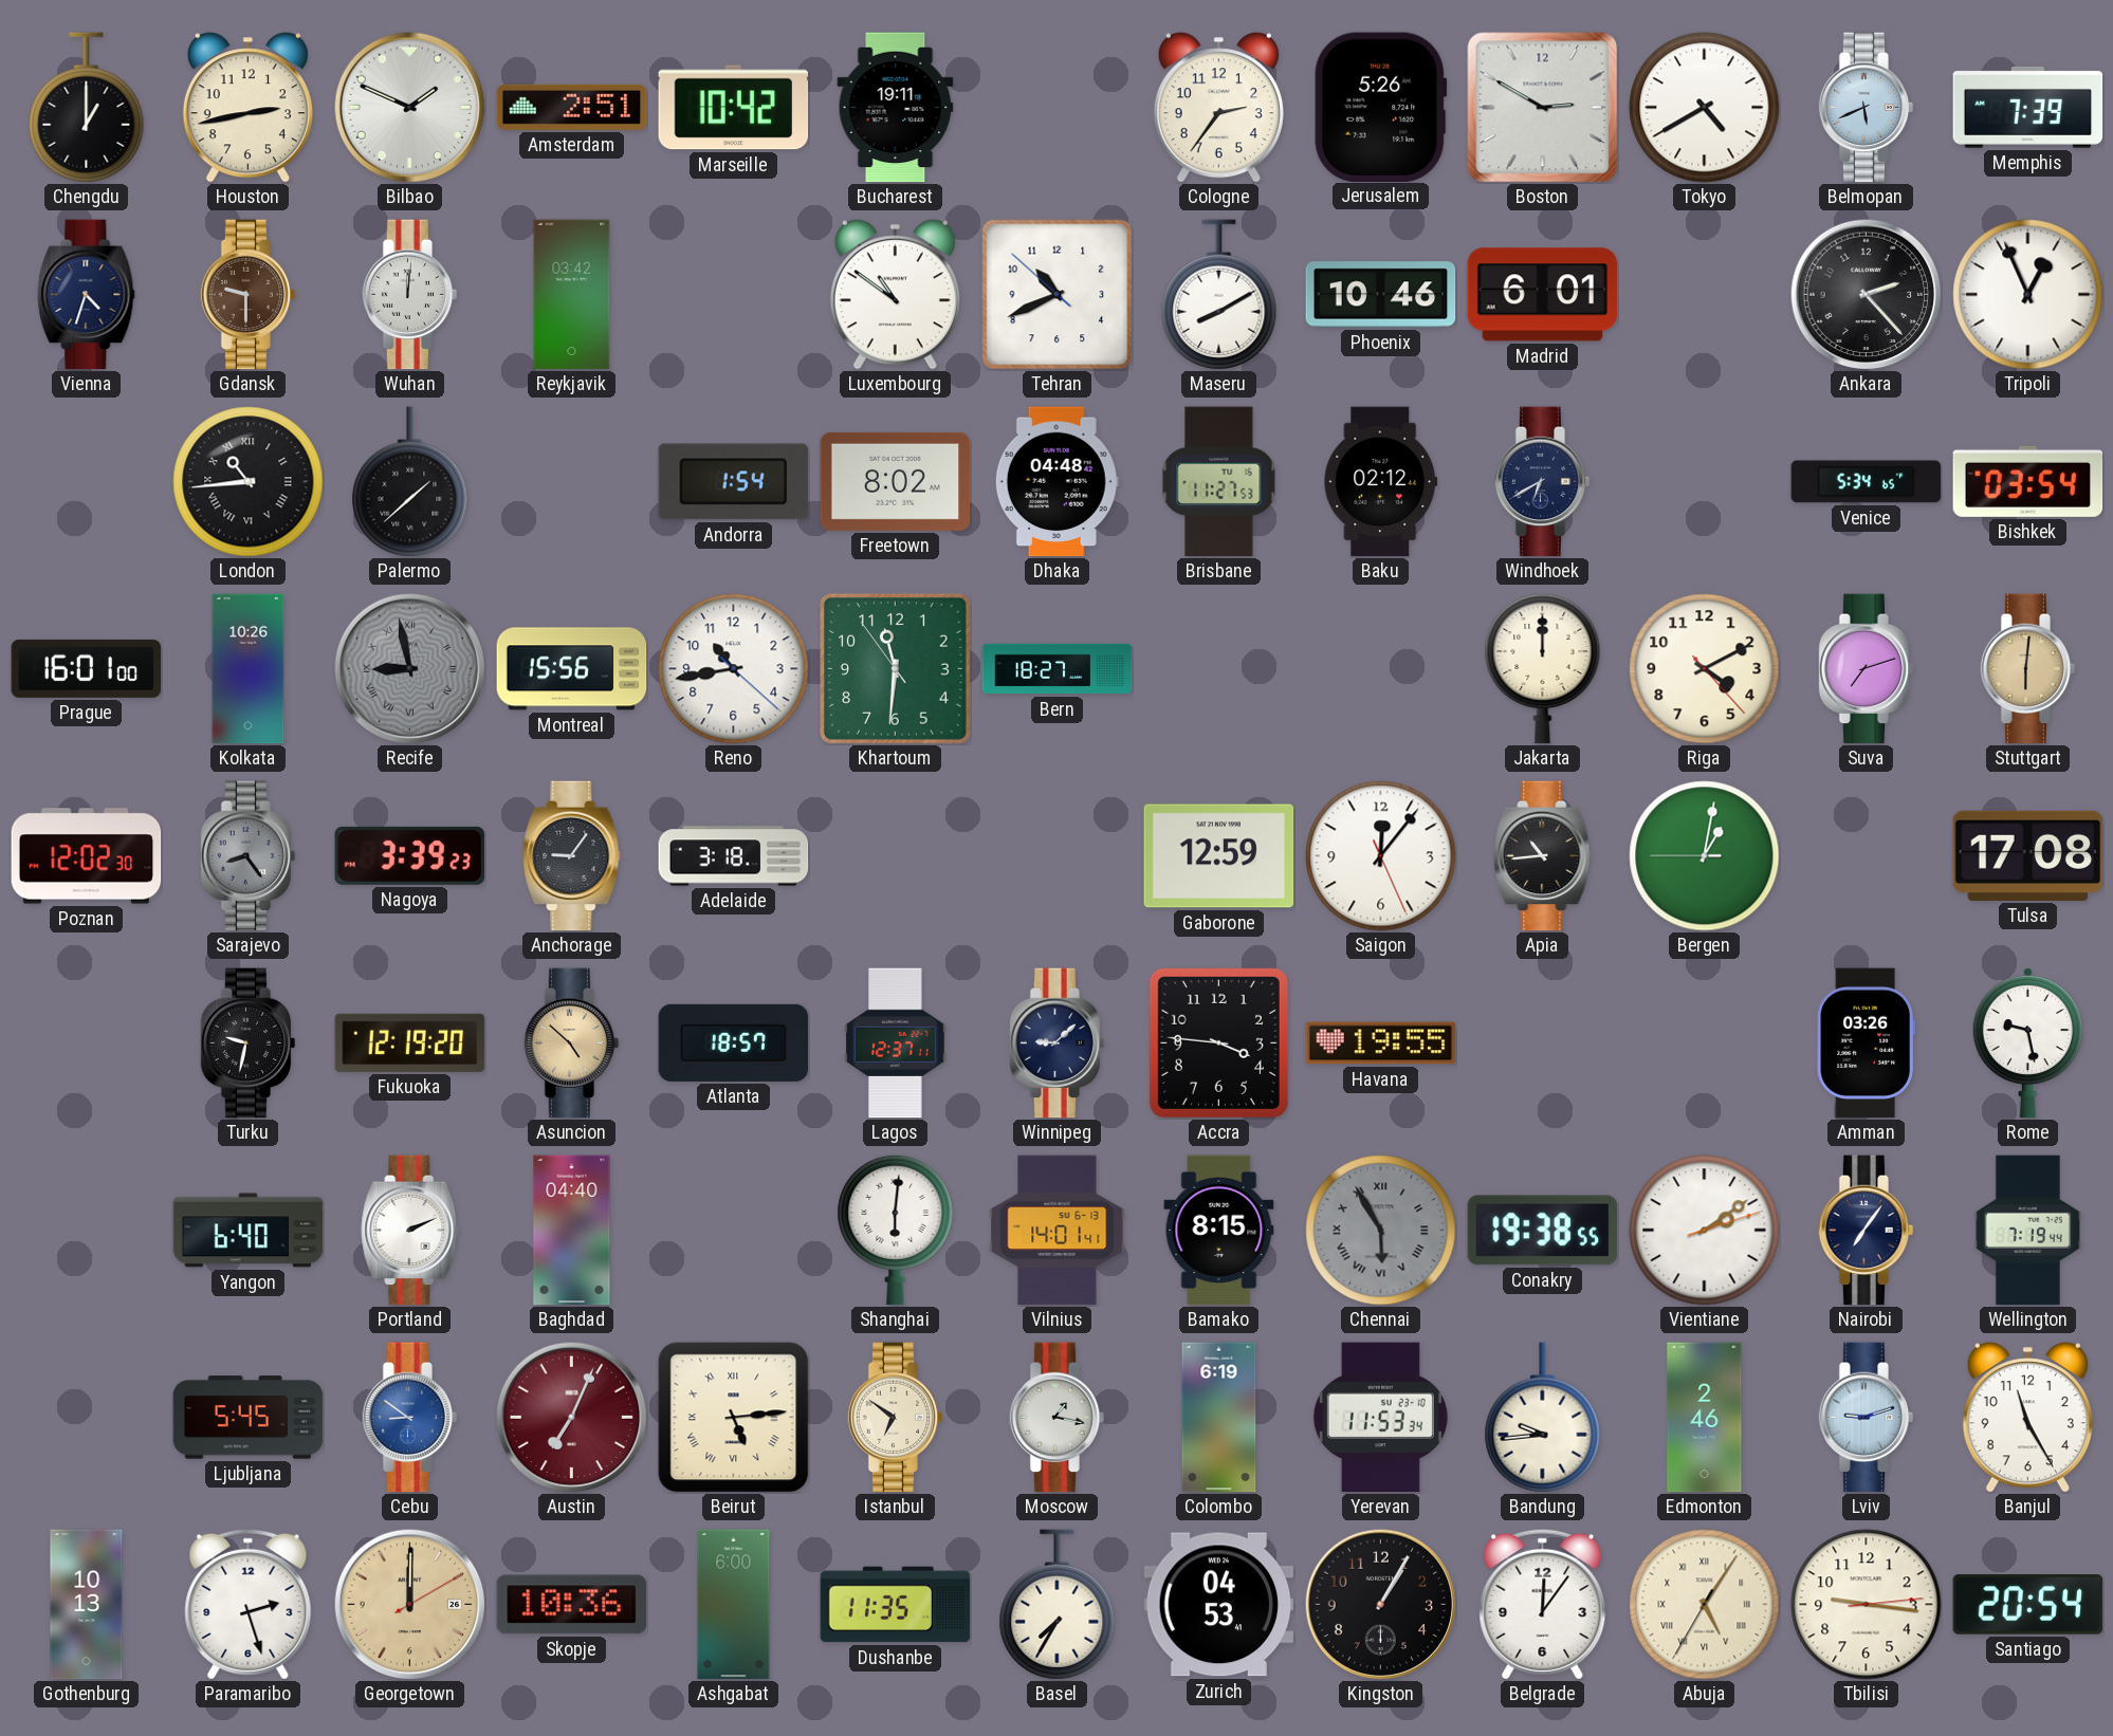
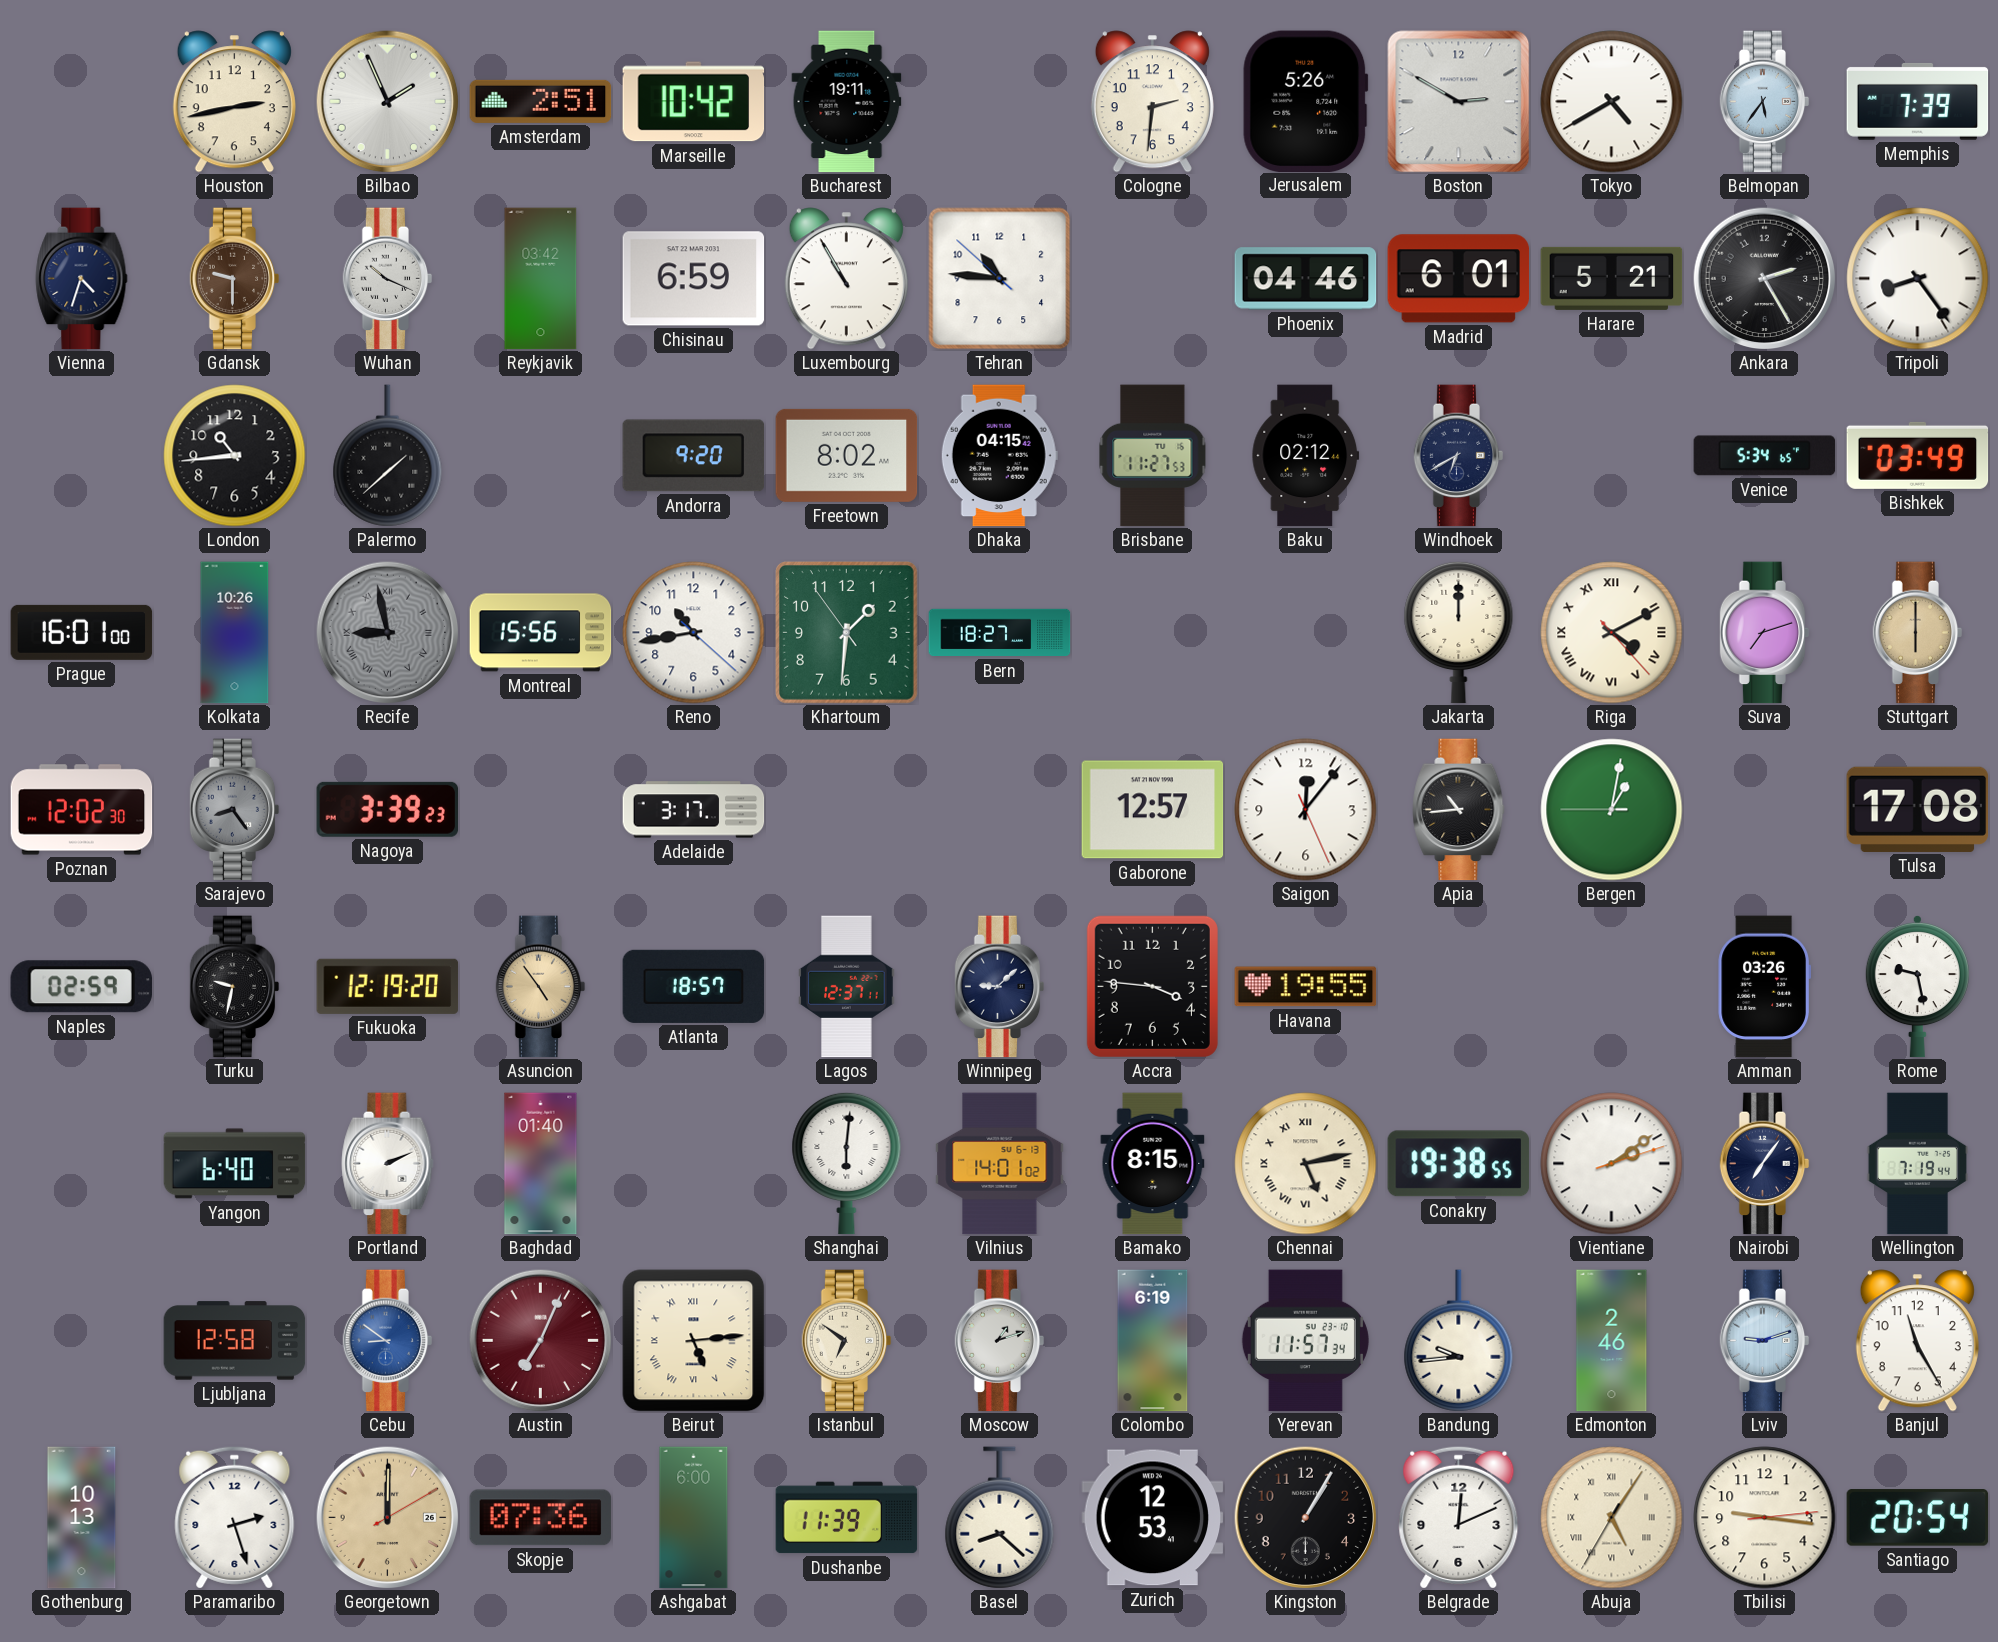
Chengdu: 1:00 -> none (87, 108)
Bilbao: 1:49 -> 1:56 (387, 101)
Cologne: 2:36 -> 2:31 (1152, 102)
Belmopan: 5:41 -> 5:36 (1765, 102)
Wuhan: 12:01 -> 10:19 (388, 279)
Chisinau: none -> 6:59 (694, 279)
Luxembourg: 10:51 -> 10:55 (846, 279)
Tehran: 10:40 -> 10:45 (1000, 279)
Maseru: 8:10 -> none (1219, 295)
Phoenix: 10:46 -> 04:46 (1306, 279)
Harare: none -> 5:21 (1612, 278)
Ankara: 2:23 -> 2:25 (1764, 278)
Tripoli: 12:56 -> 8:24 (1918, 279)
London numerals: Roman -> Arabic (235, 456)
Andorra: 1:54 -> 9:20 (694, 456)
Dhaka: 04:48 -> 04:15 (999, 456)
Bishkek: 03:54 -> 03:49 (1918, 455)
Khartoum: 11:30 -> 1:30 (846, 632)
Riga numerals: Arabic -> Roman (1612, 633)
Stuttgart: 6:01 -> 6:00 (1918, 633)
Anchorage: 9:06 -> none (572, 856)
Adelaide: 3:18 -> 3:17 (694, 810)
Gaborone: 12:59 -> 12:57 (1153, 810)
Naples: none -> 02:59 (81, 987)
Asuncion: 4:52 -> 4:54 (541, 987)
Baghdad: 04:40 -> 01:40 (541, 1164)
Vilnius: 14:01:41 -> 14:01:02 (1000, 1164)
Chennai: 5:55 -> 5:13 (1306, 1164)
Chennai dial: grey -> cream (1306, 1164)
Ljubljana: 5:45 -> 12:58 (235, 1341)
Moscow: 1:17 -> 1:12 (1000, 1341)
Yerevan: 11:53 -> 11:57 (1305, 1341)
Skopje: 10:36 -> 07:36 (541, 1518)
Dushanbe: 11:35 -> 11:39 (847, 1518)
Basel: 7:35 -> 8:22 (1000, 1518)
Zurich: 04:53 -> 12:53 (1153, 1518)
Belgrade: 12:06 -> 12:11 (1459, 1517)
